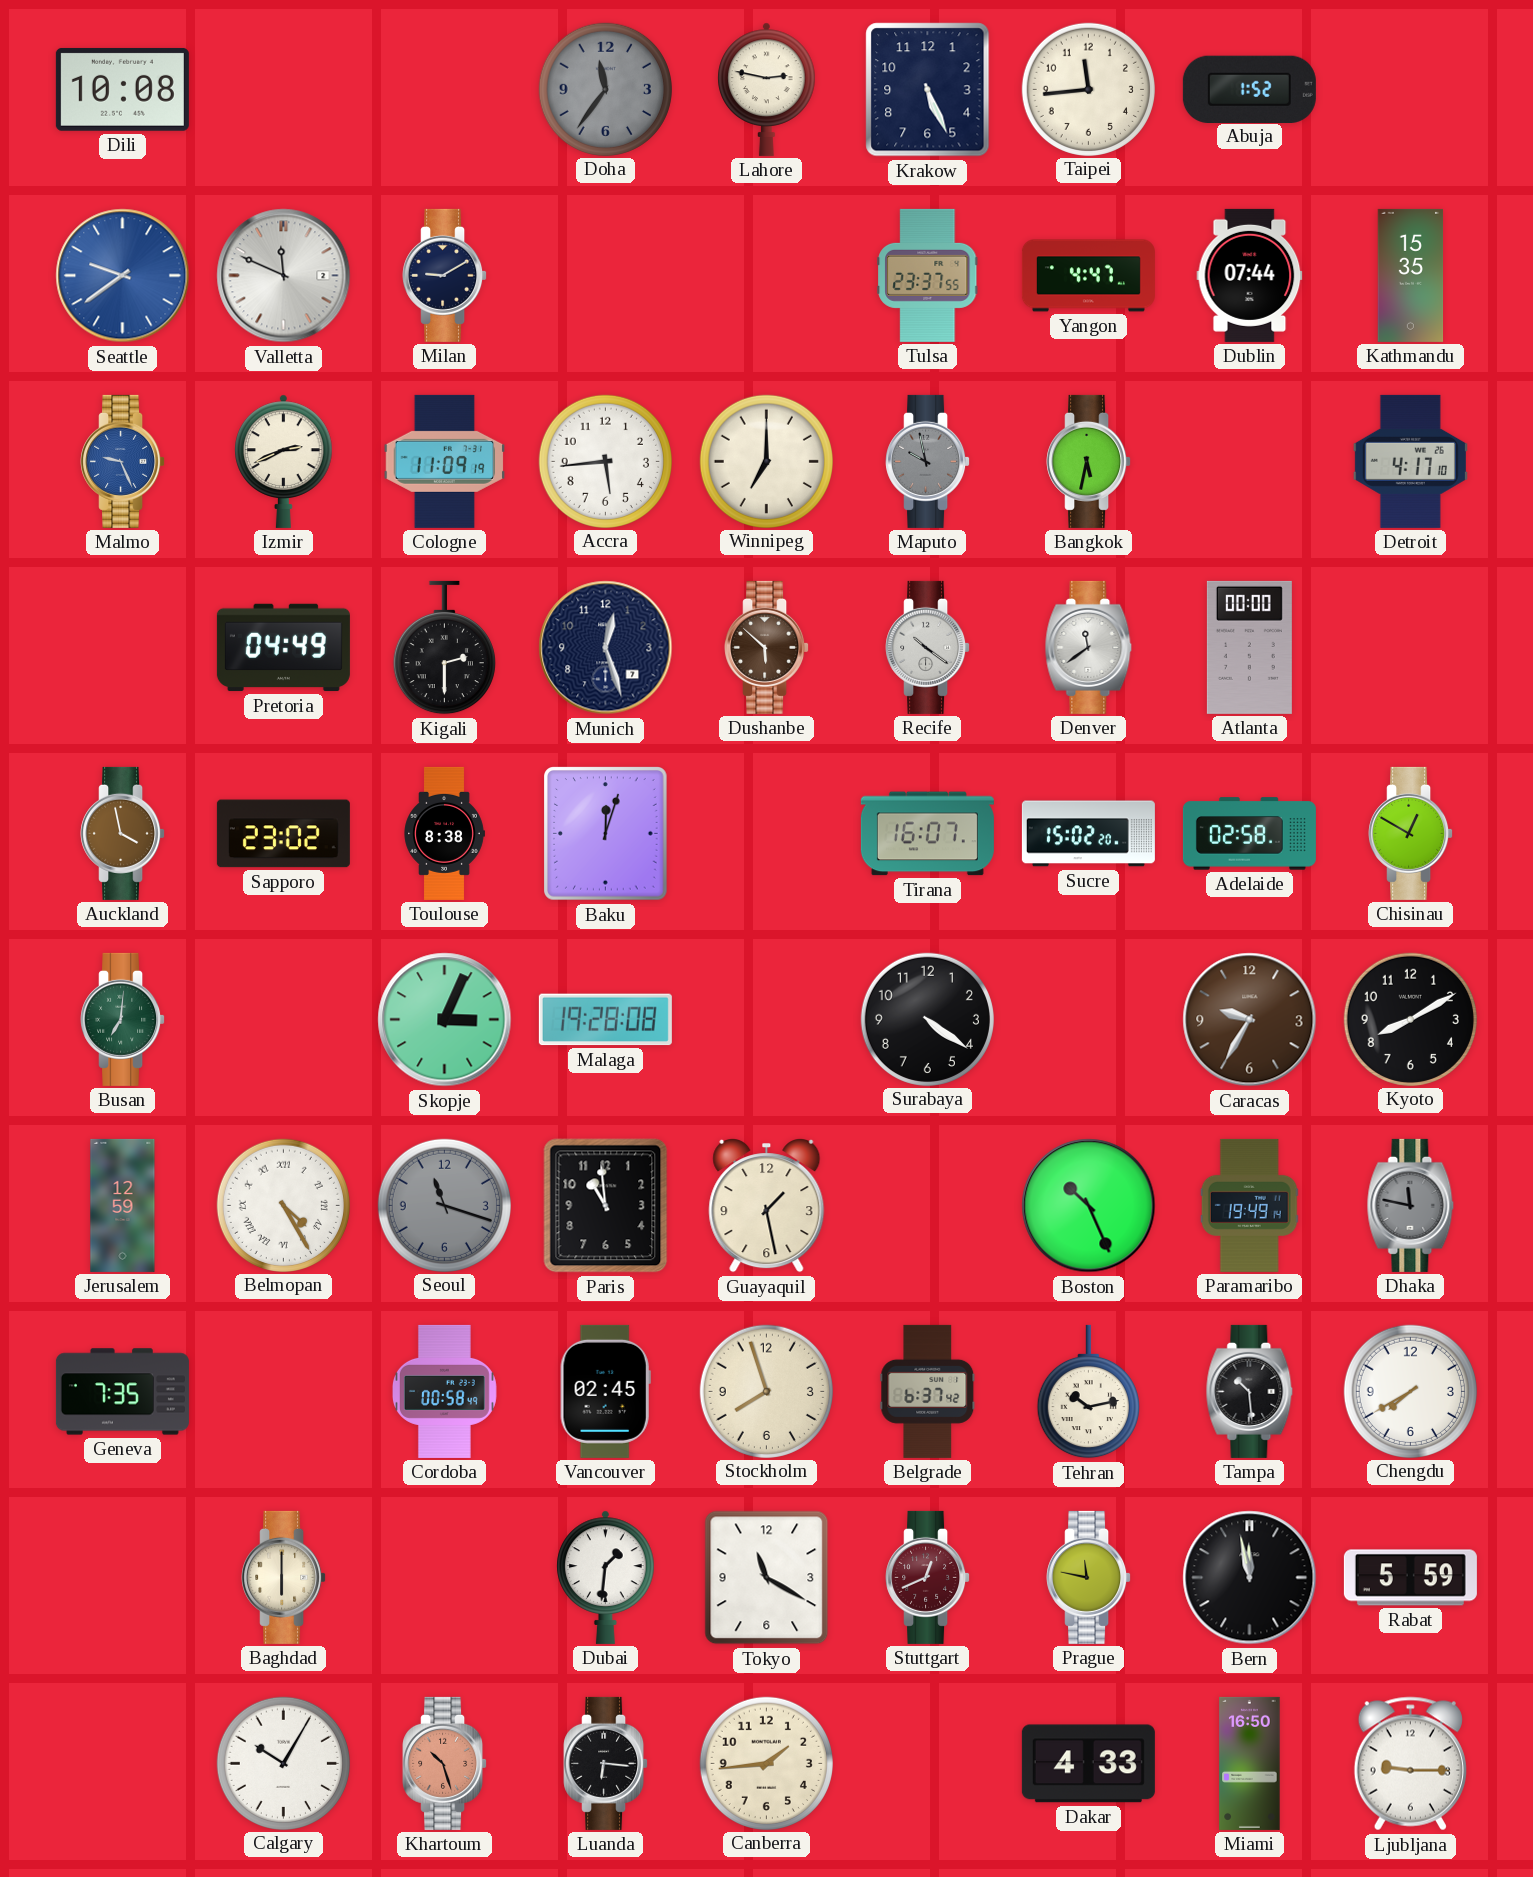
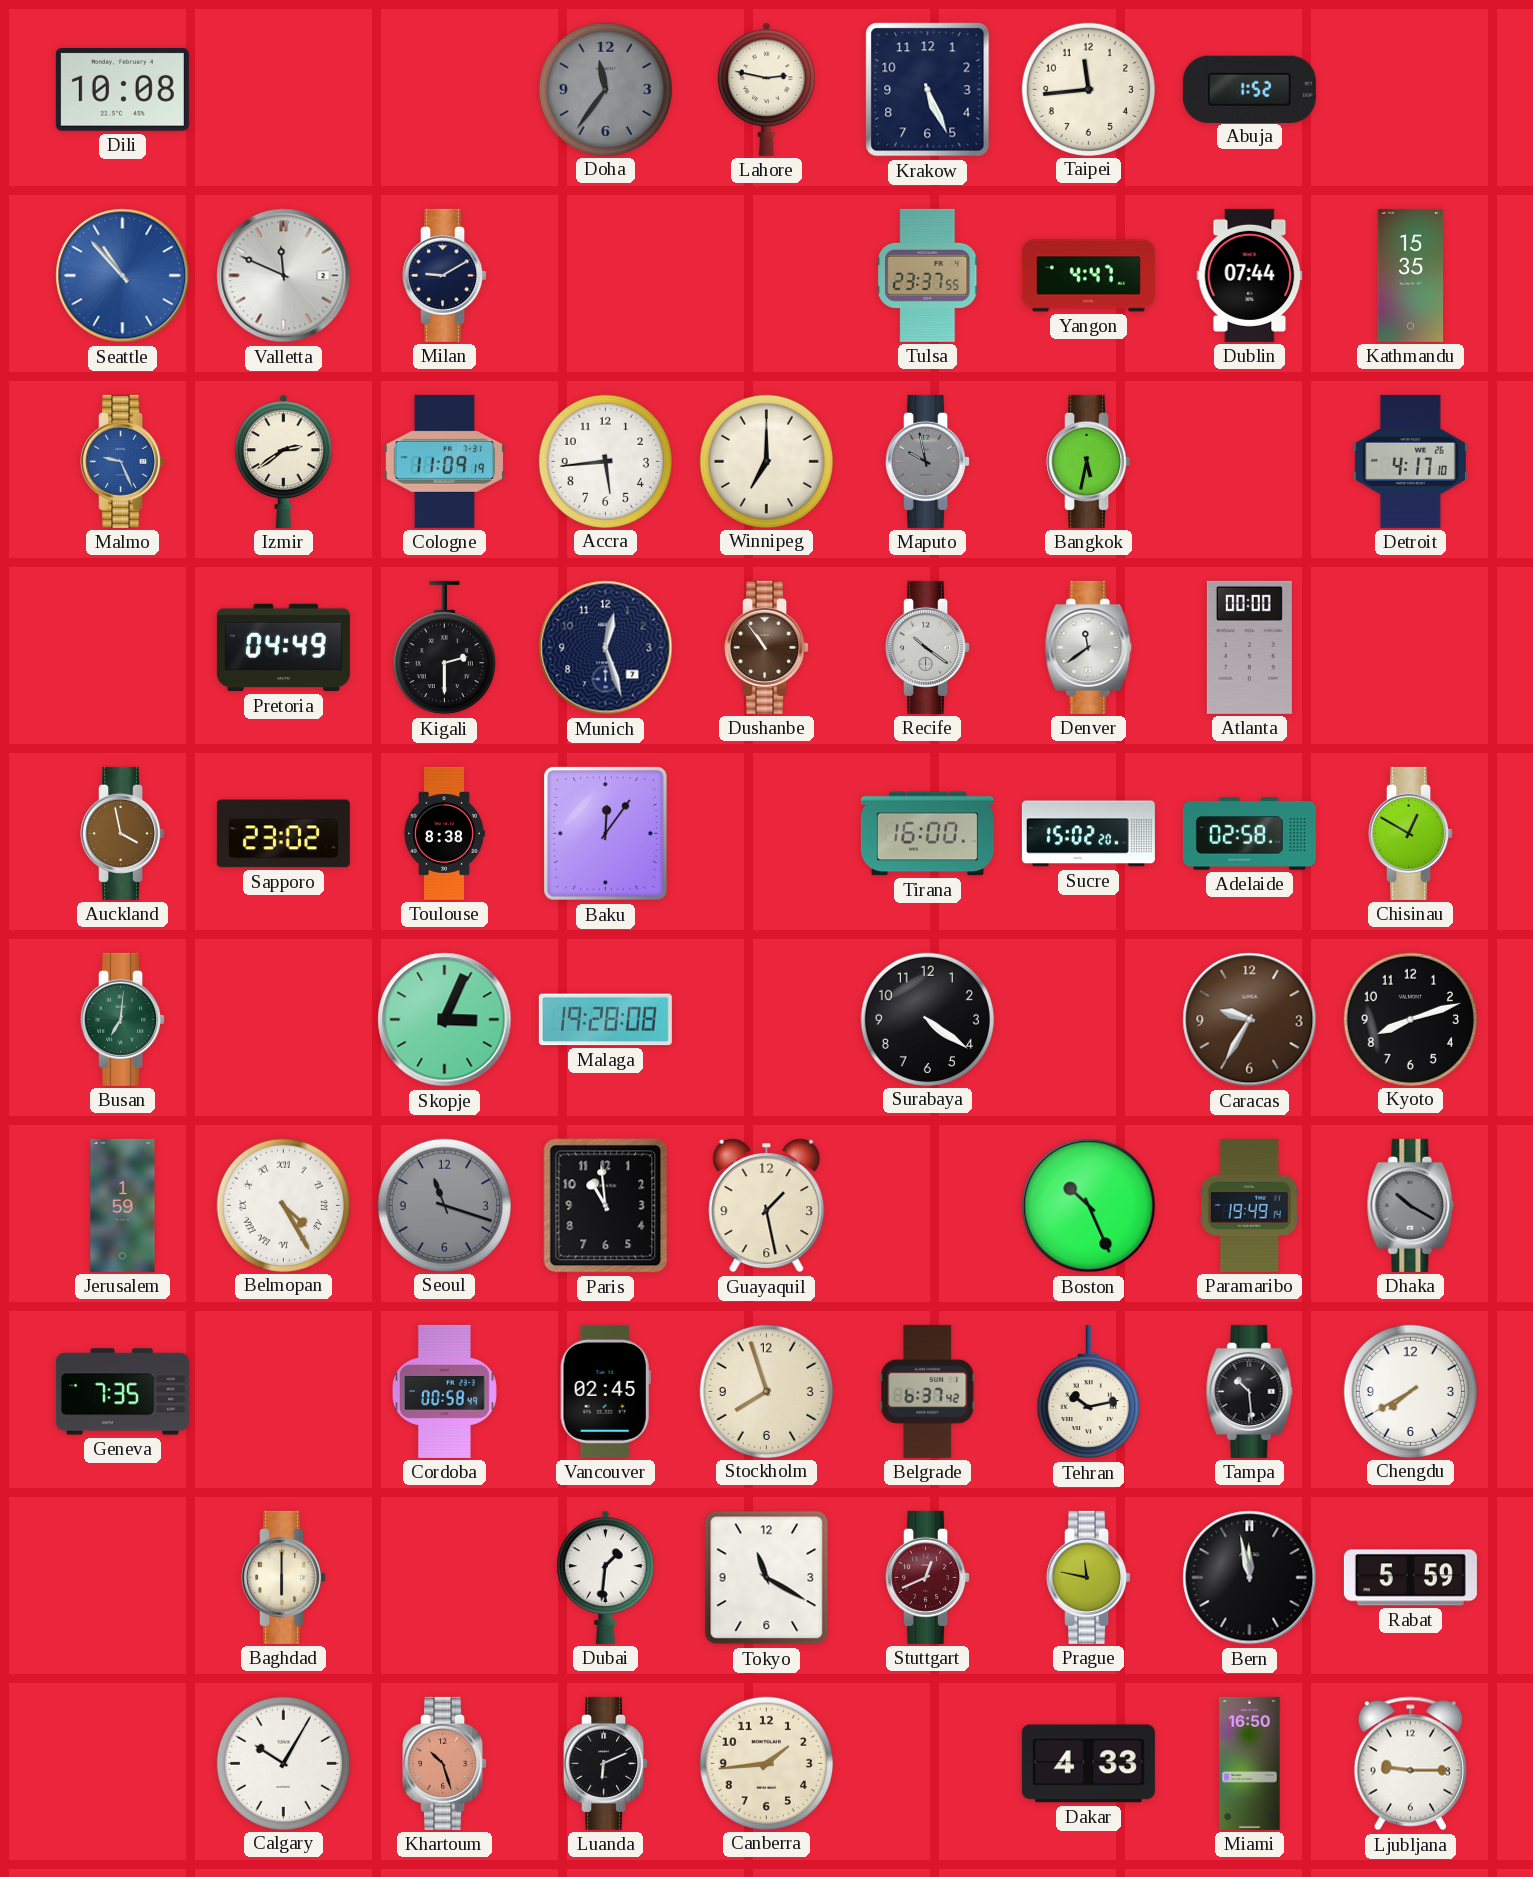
Seattle: 9:39 -> 10:53 (123, 276)
Izmir: 2:41 -> 2:39 (284, 461)
Dushanbe: 5:52 -> 10:54 (767, 647)
Baku: 12:03 -> 12:06 (606, 834)
Tirana: 16:07 -> 16:00 (927, 834)
Kyoto: 8:10 -> 8:12 (1410, 1019)
Jerusalem: 12:59 -> 1:59 (123, 1205)
Dhaka: 11:47 -> 10:20 (1411, 1205)
Luanda: 6:16 -> 6:11 (606, 1763)
